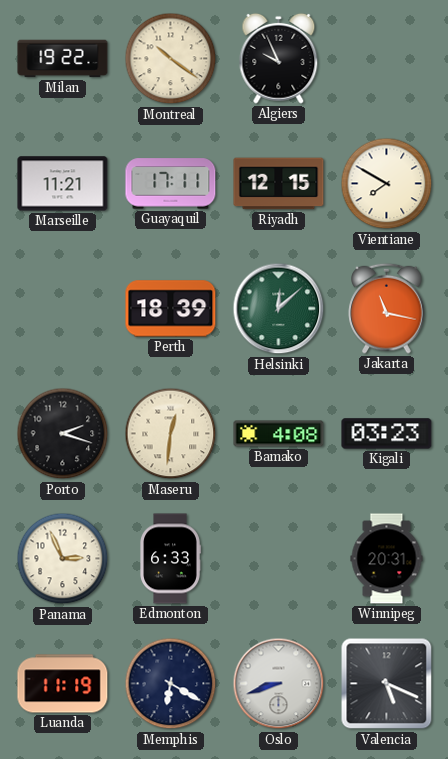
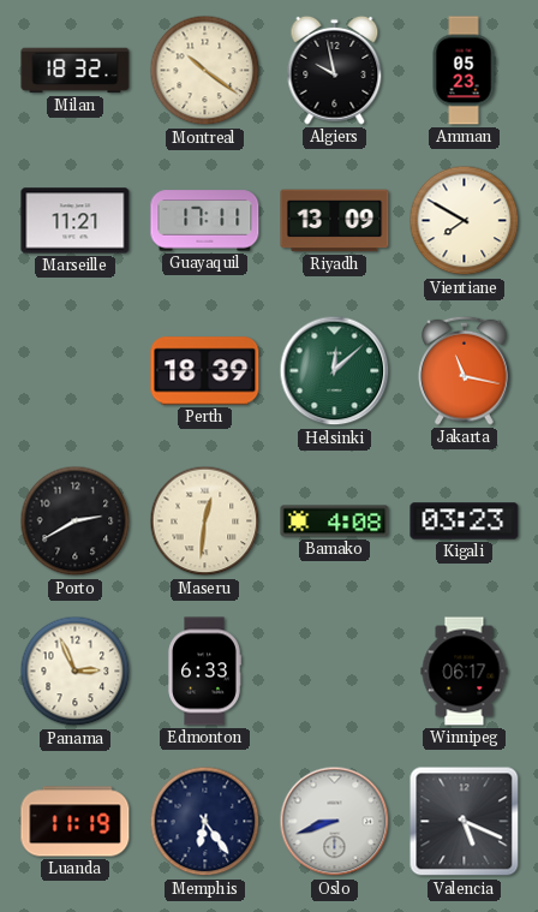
Milan: 19:22 -> 18:32 (76, 71)
Algiers: 9:56 -> 9:58 (335, 70)
Amman: none -> 05:23 (464, 71)
Riyadh: 12:15 -> 13:09 (335, 221)
Porto: 2:18 -> 2:40 (76, 521)
Winnipeg: 20:31 -> 06:17 (465, 672)
Memphis: 6:20 -> 6:24 (205, 822)
